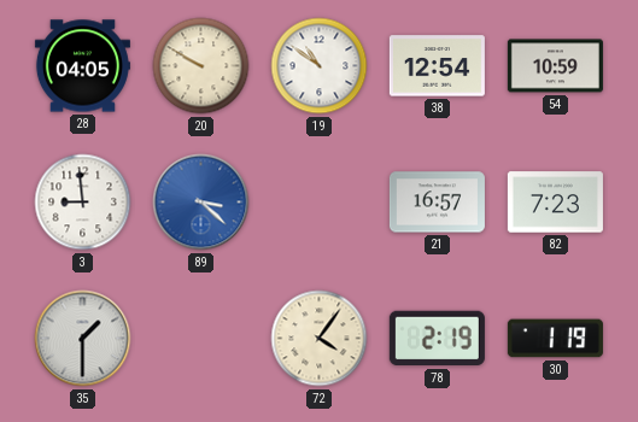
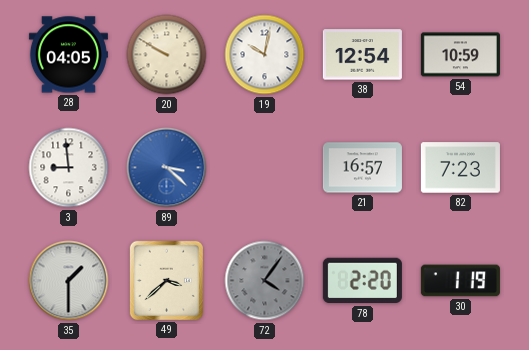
19: 10:51 -> 10:02 (265, 55)
49: none -> 3:38 (166, 280)
72 dial: cream -> grey (265, 281)
78: 2:19 -> 2:20 (362, 281)
